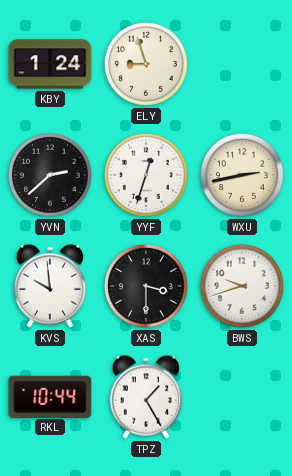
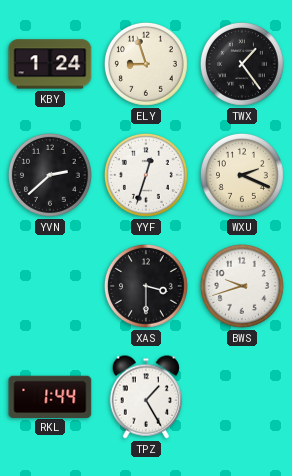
TWX: none -> 1:24 (242, 64)
WXU: 2:43 -> 2:19 (242, 175)
KVS: 9:59 -> none (49, 286)
RKL: 10:44 -> 1:44 (50, 396)
